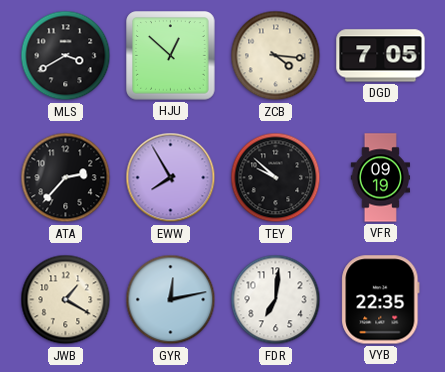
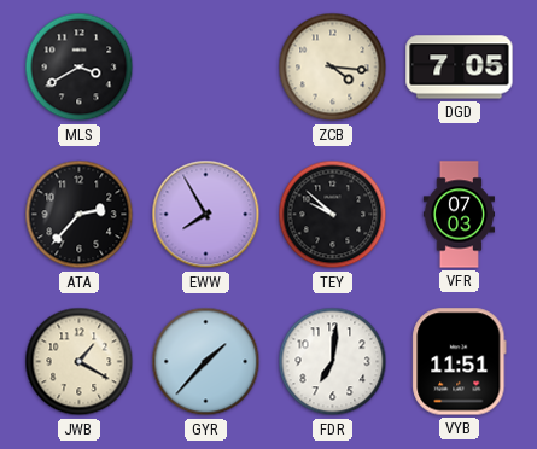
HJU: 12:52 -> none (171, 56)
VFR: 09:19 -> 07:03 (459, 215)
GYR: 12:13 -> 1:37 (206, 362)
VYB: 22:35 -> 11:51 (460, 362)
